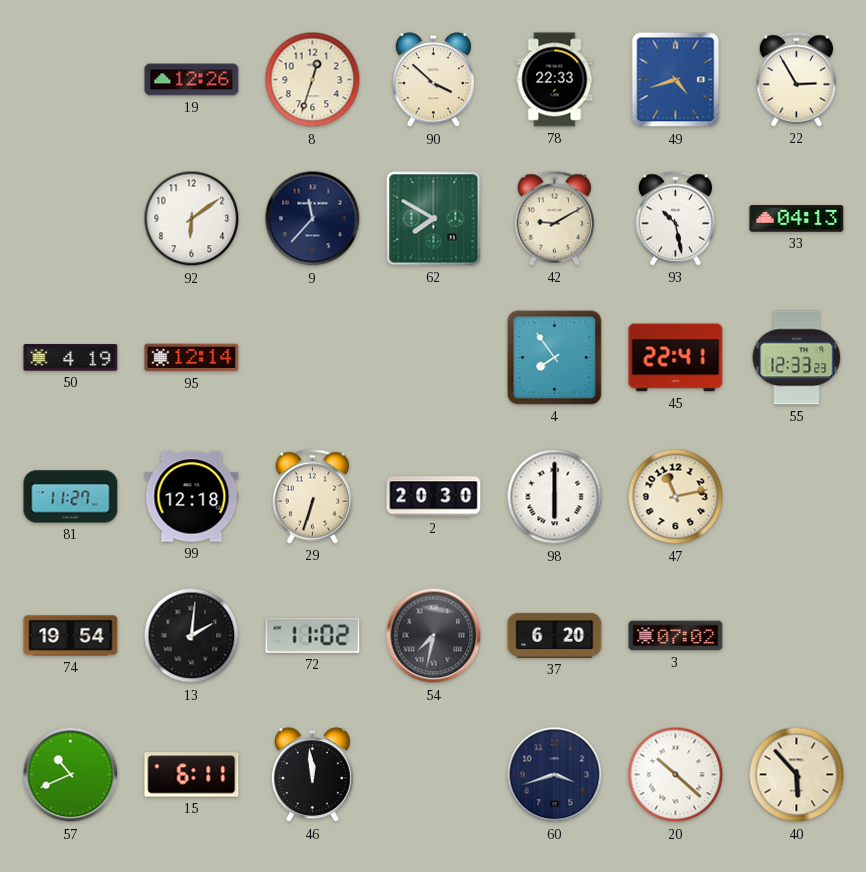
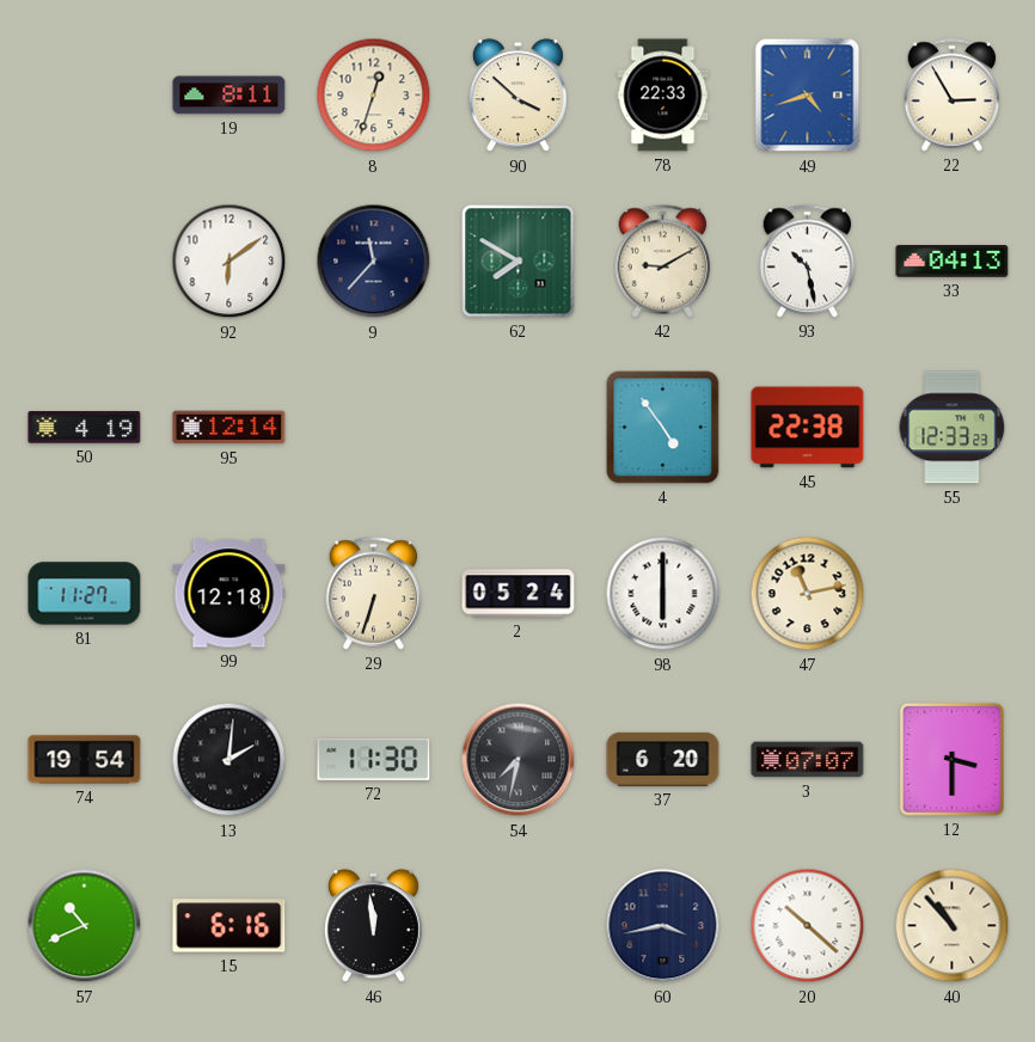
19: 12:26 -> 8:11 (229, 96)
4: 7:54 -> 4:54 (663, 428)
45: 22:41 -> 22:38 (808, 428)
2: 20:30 -> 05:24 (519, 594)
72: 11:02 -> 11:30 (374, 759)
3: 07:02 -> 07:07 (808, 760)
12: none -> 3:30 (951, 759)
15: 6:11 -> 6:16 (229, 926)
60: 3:42 -> 3:43 (663, 926)
40: 5:53 -> 10:53 (953, 926)
